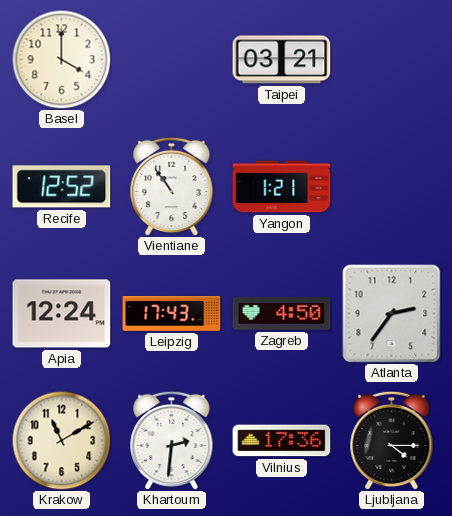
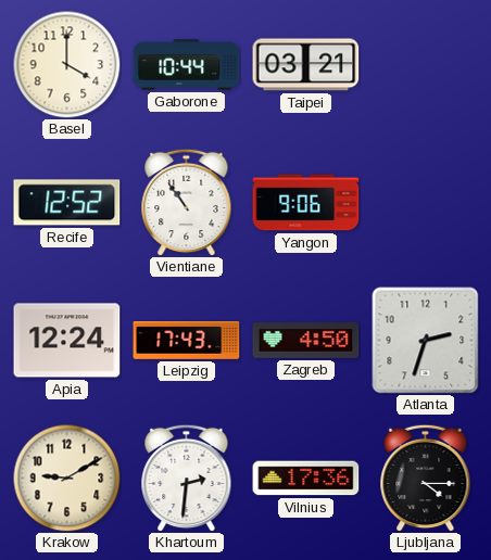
Gaborone: none -> 10:44 (187, 65)
Yangon: 1:21 -> 9:06 (306, 203)
Atlanta: 2:36 -> 2:33 (426, 341)
Krakow: 11:10 -> 9:10 (67, 479)
